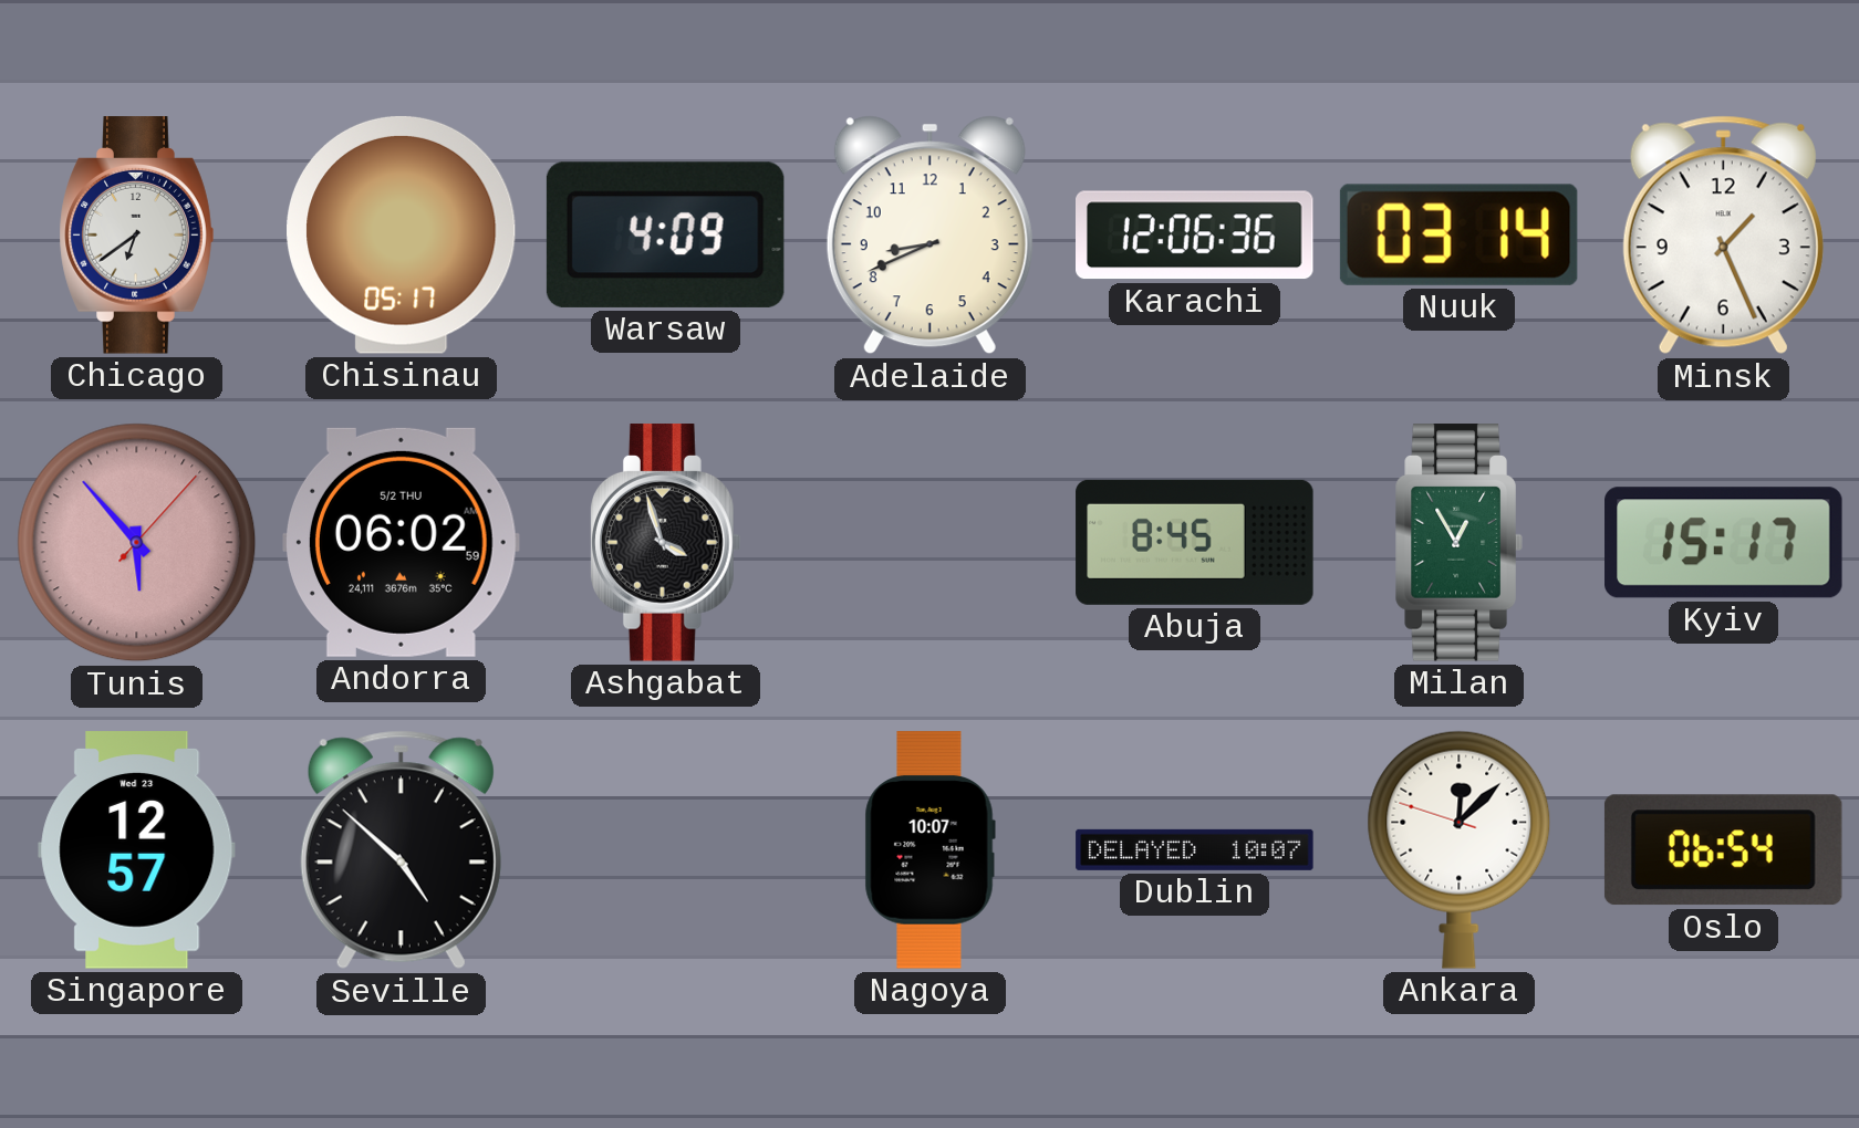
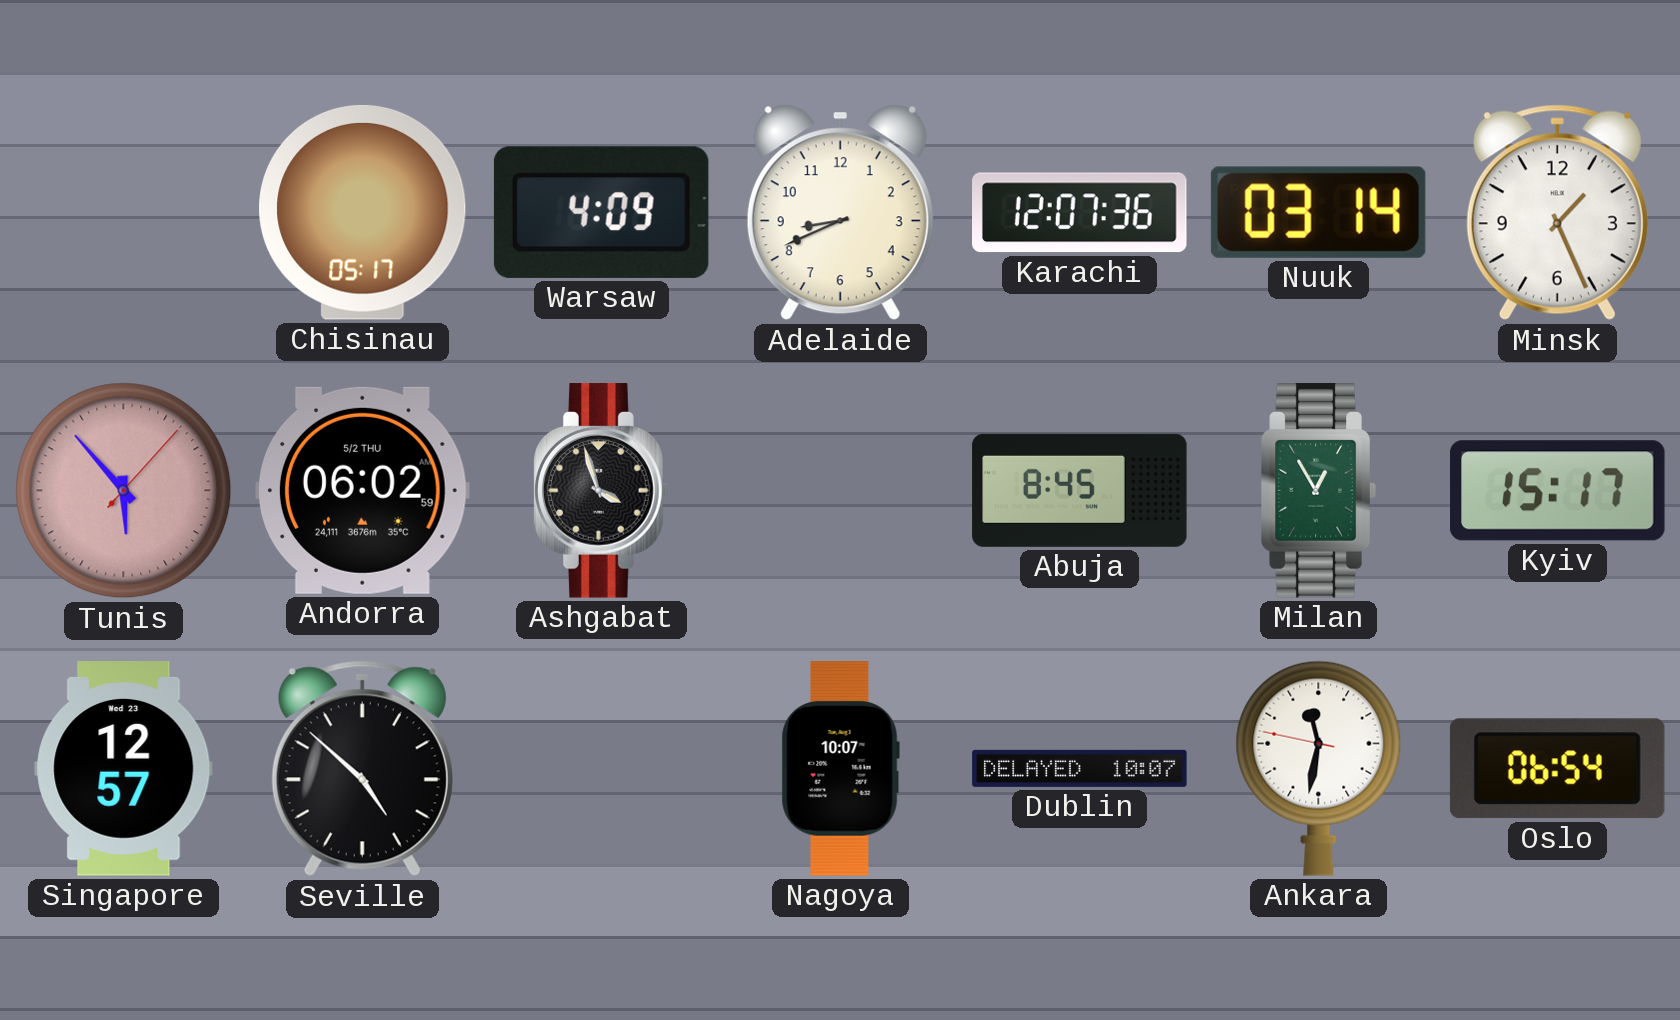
Chicago: 6:39 -> none (137, 236)
Karachi: 12:06 -> 12:07 (1080, 213)
Ankara: 12:07 -> 11:31 (1319, 768)
